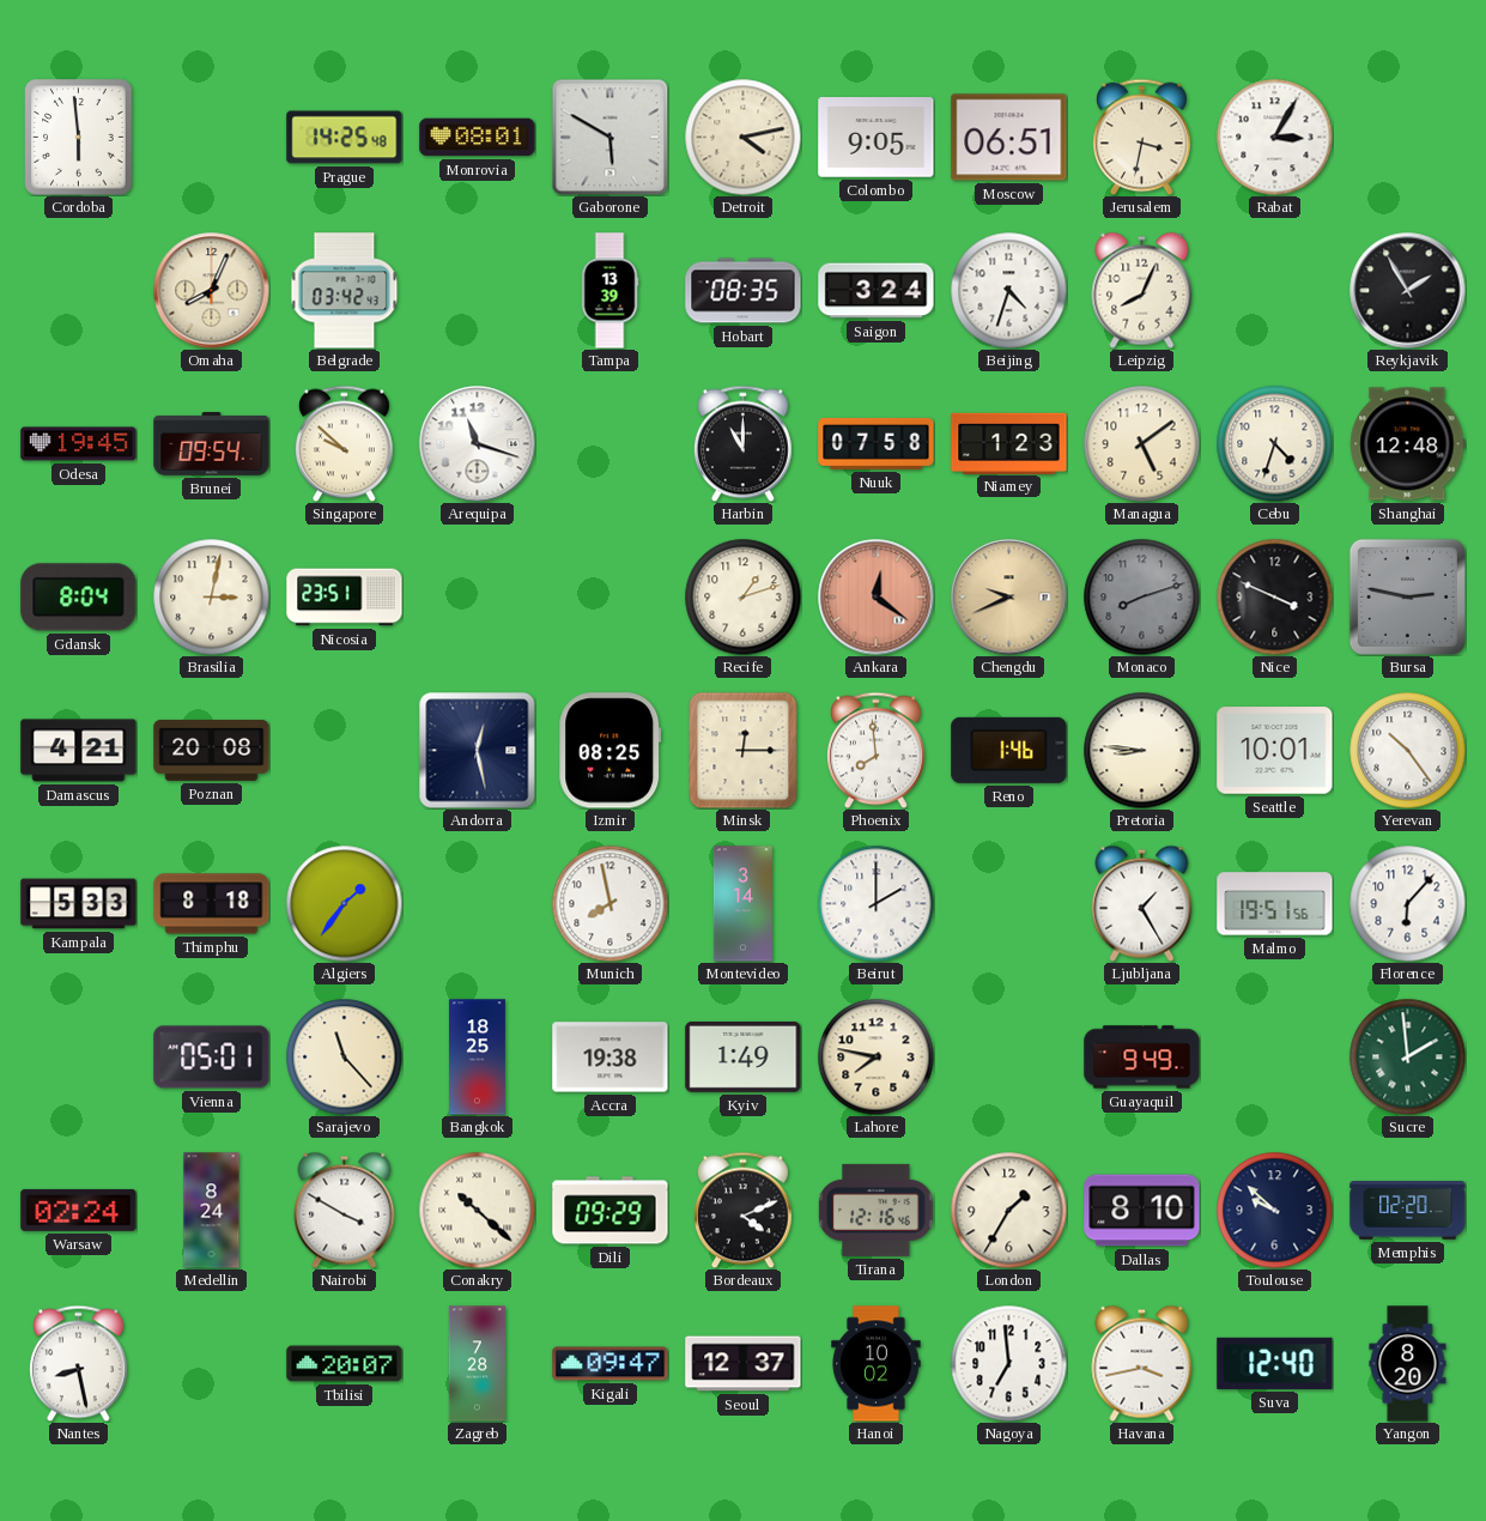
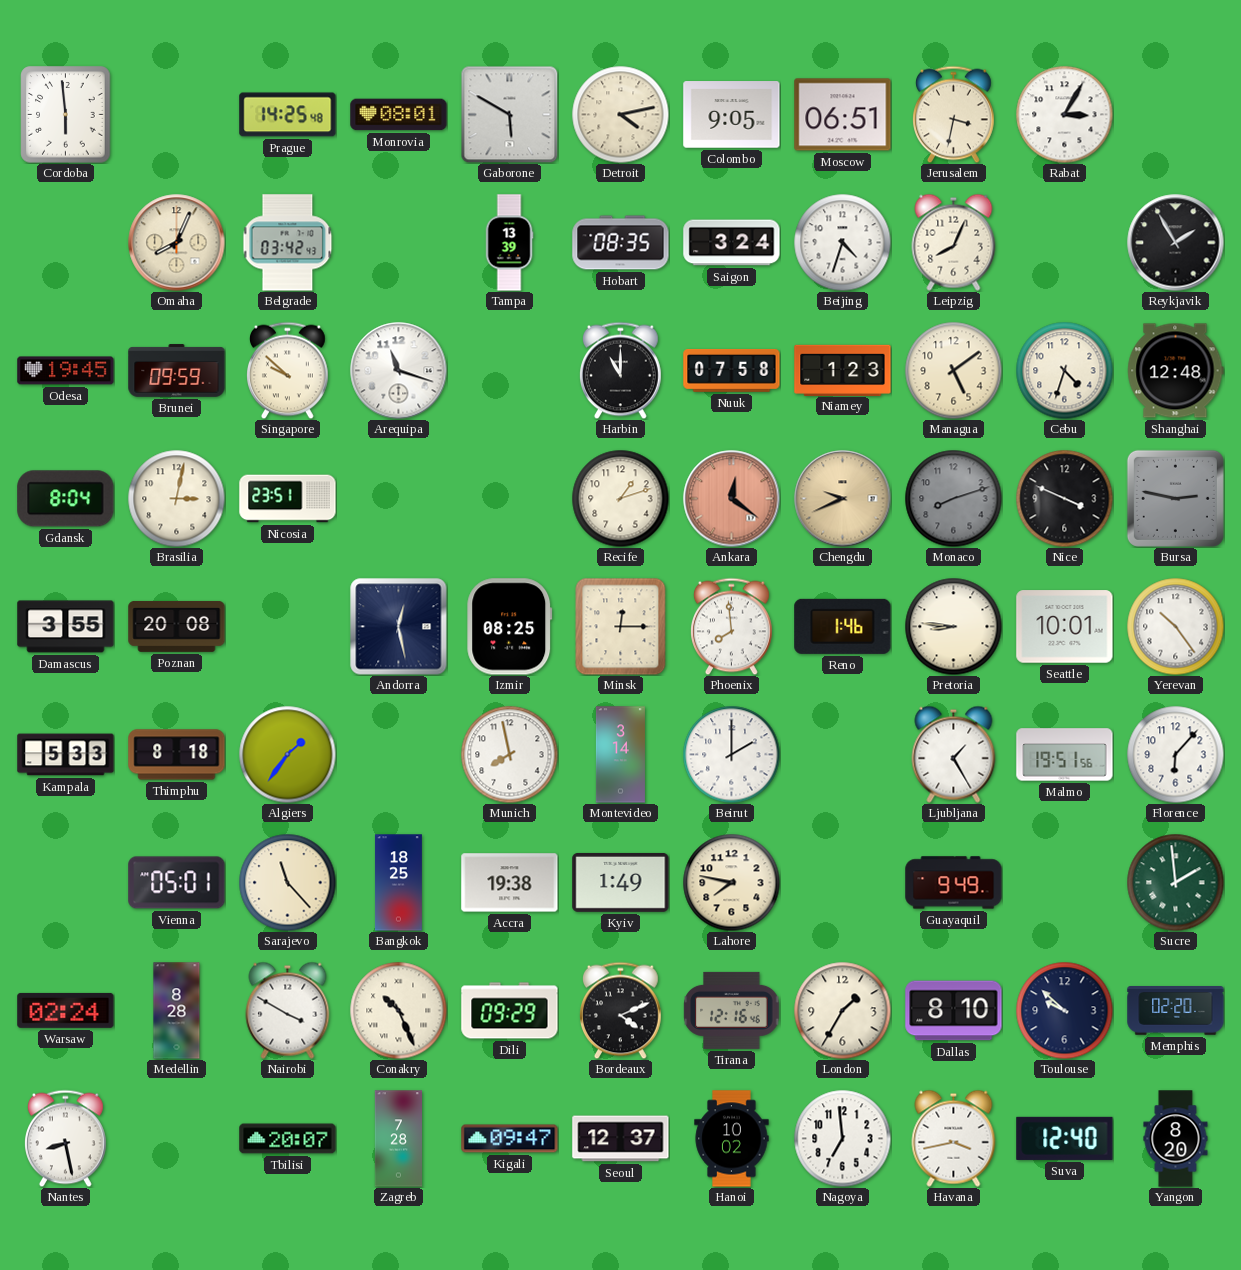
Brunei: 09:54 -> 09:59 (177, 371)
Damascus: 4:21 -> 3:55 (66, 627)
Medellin: 8:24 -> 8:28 (177, 1011)
Conakry: 10:22 -> 10:26 (398, 1010)
